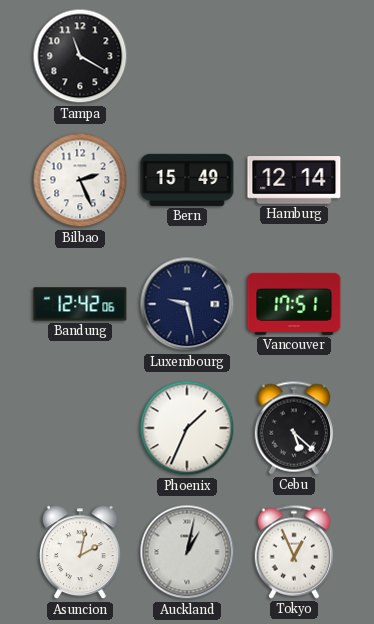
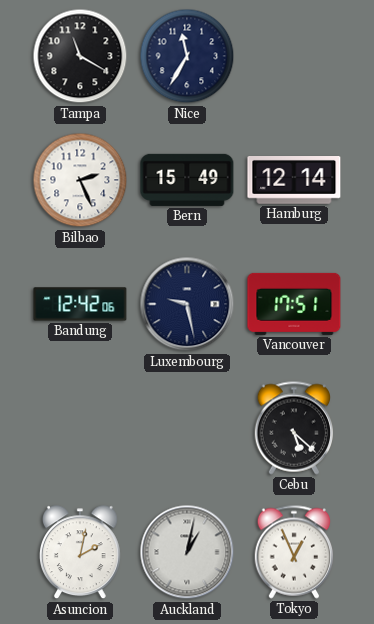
Nice: none -> 11:35 (187, 56)
Phoenix: 1:34 -> none (187, 428)
